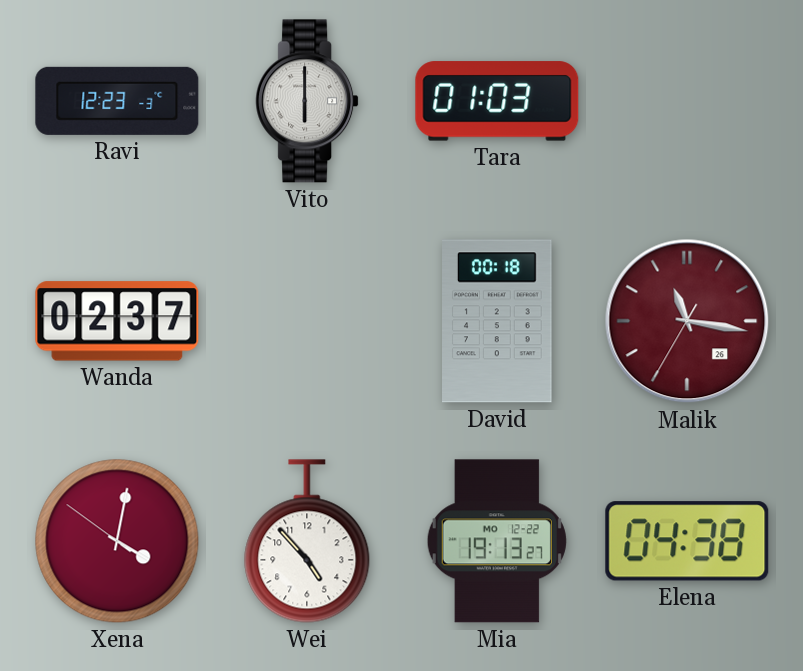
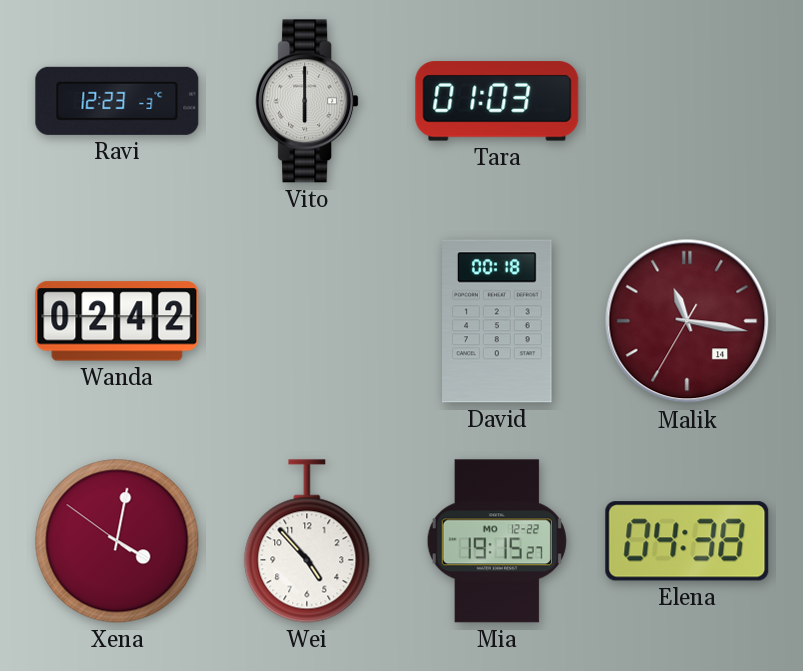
Wanda: 02:37 -> 02:42 (117, 321)
Malik date: 26 -> 14 (687, 321)
Mia: 19:13 -> 19:15 (497, 541)
